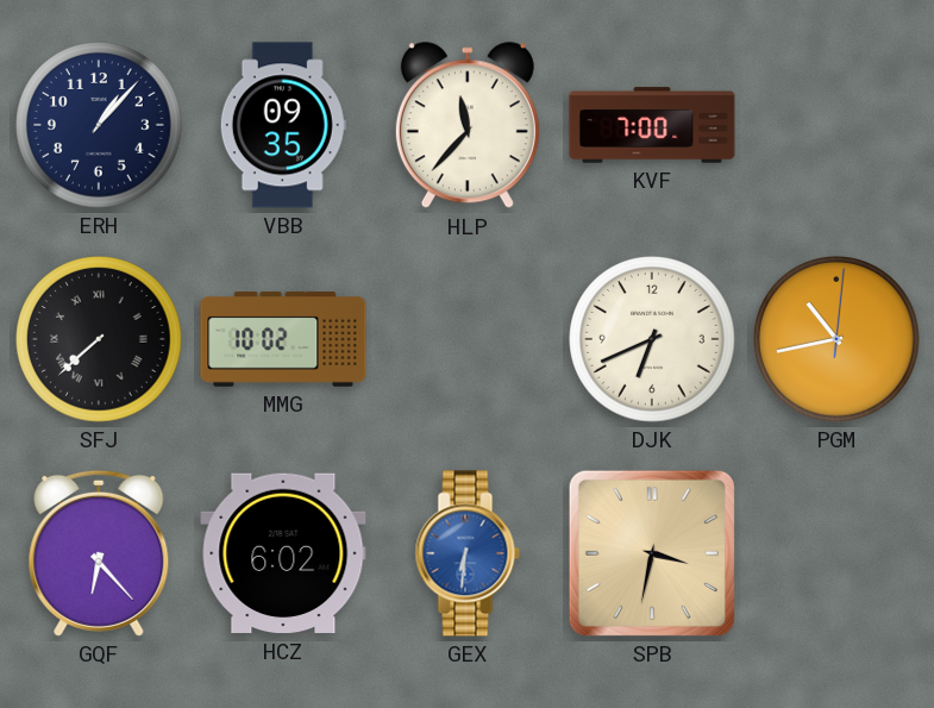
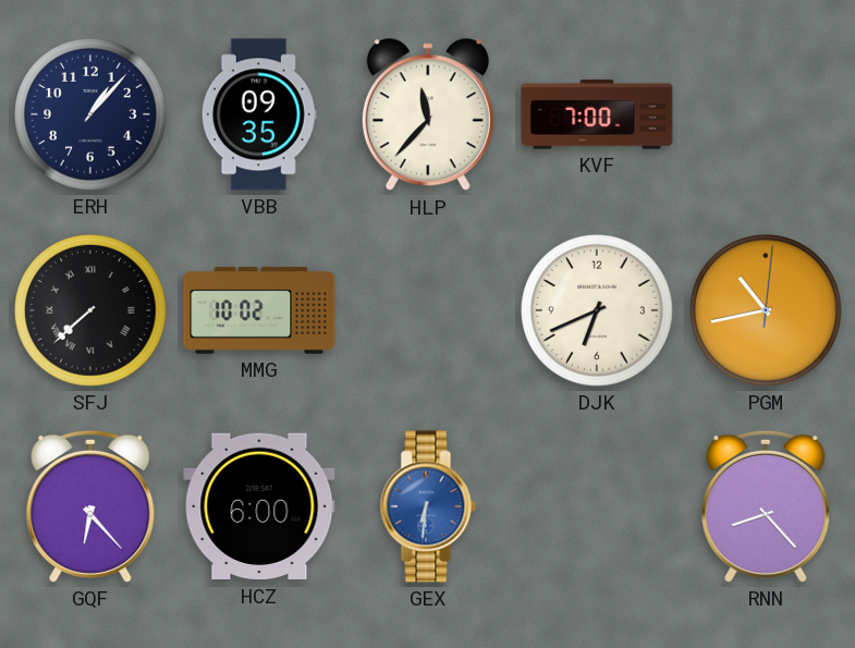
HCZ: 6:02 -> 6:00 (259, 506)
SPB: 3:32 -> none (652, 553)
RNN: none -> 8:23 (766, 506)
